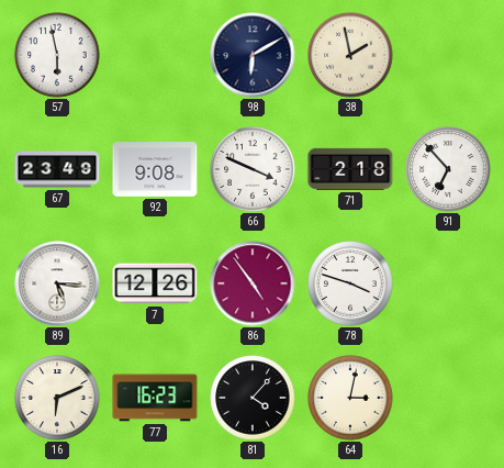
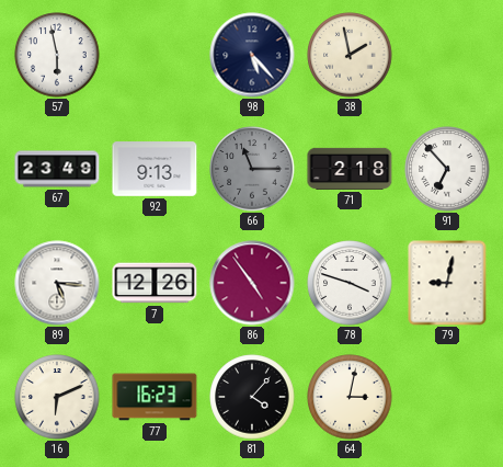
98: 6:10 -> 5:23 (252, 55)
92: 9:08 -> 9:13 (155, 169)
66: 3:49 -> 11:15 (252, 169)
66 dial: white -> grey (252, 169)
79: none -> 9:02 (447, 283)
